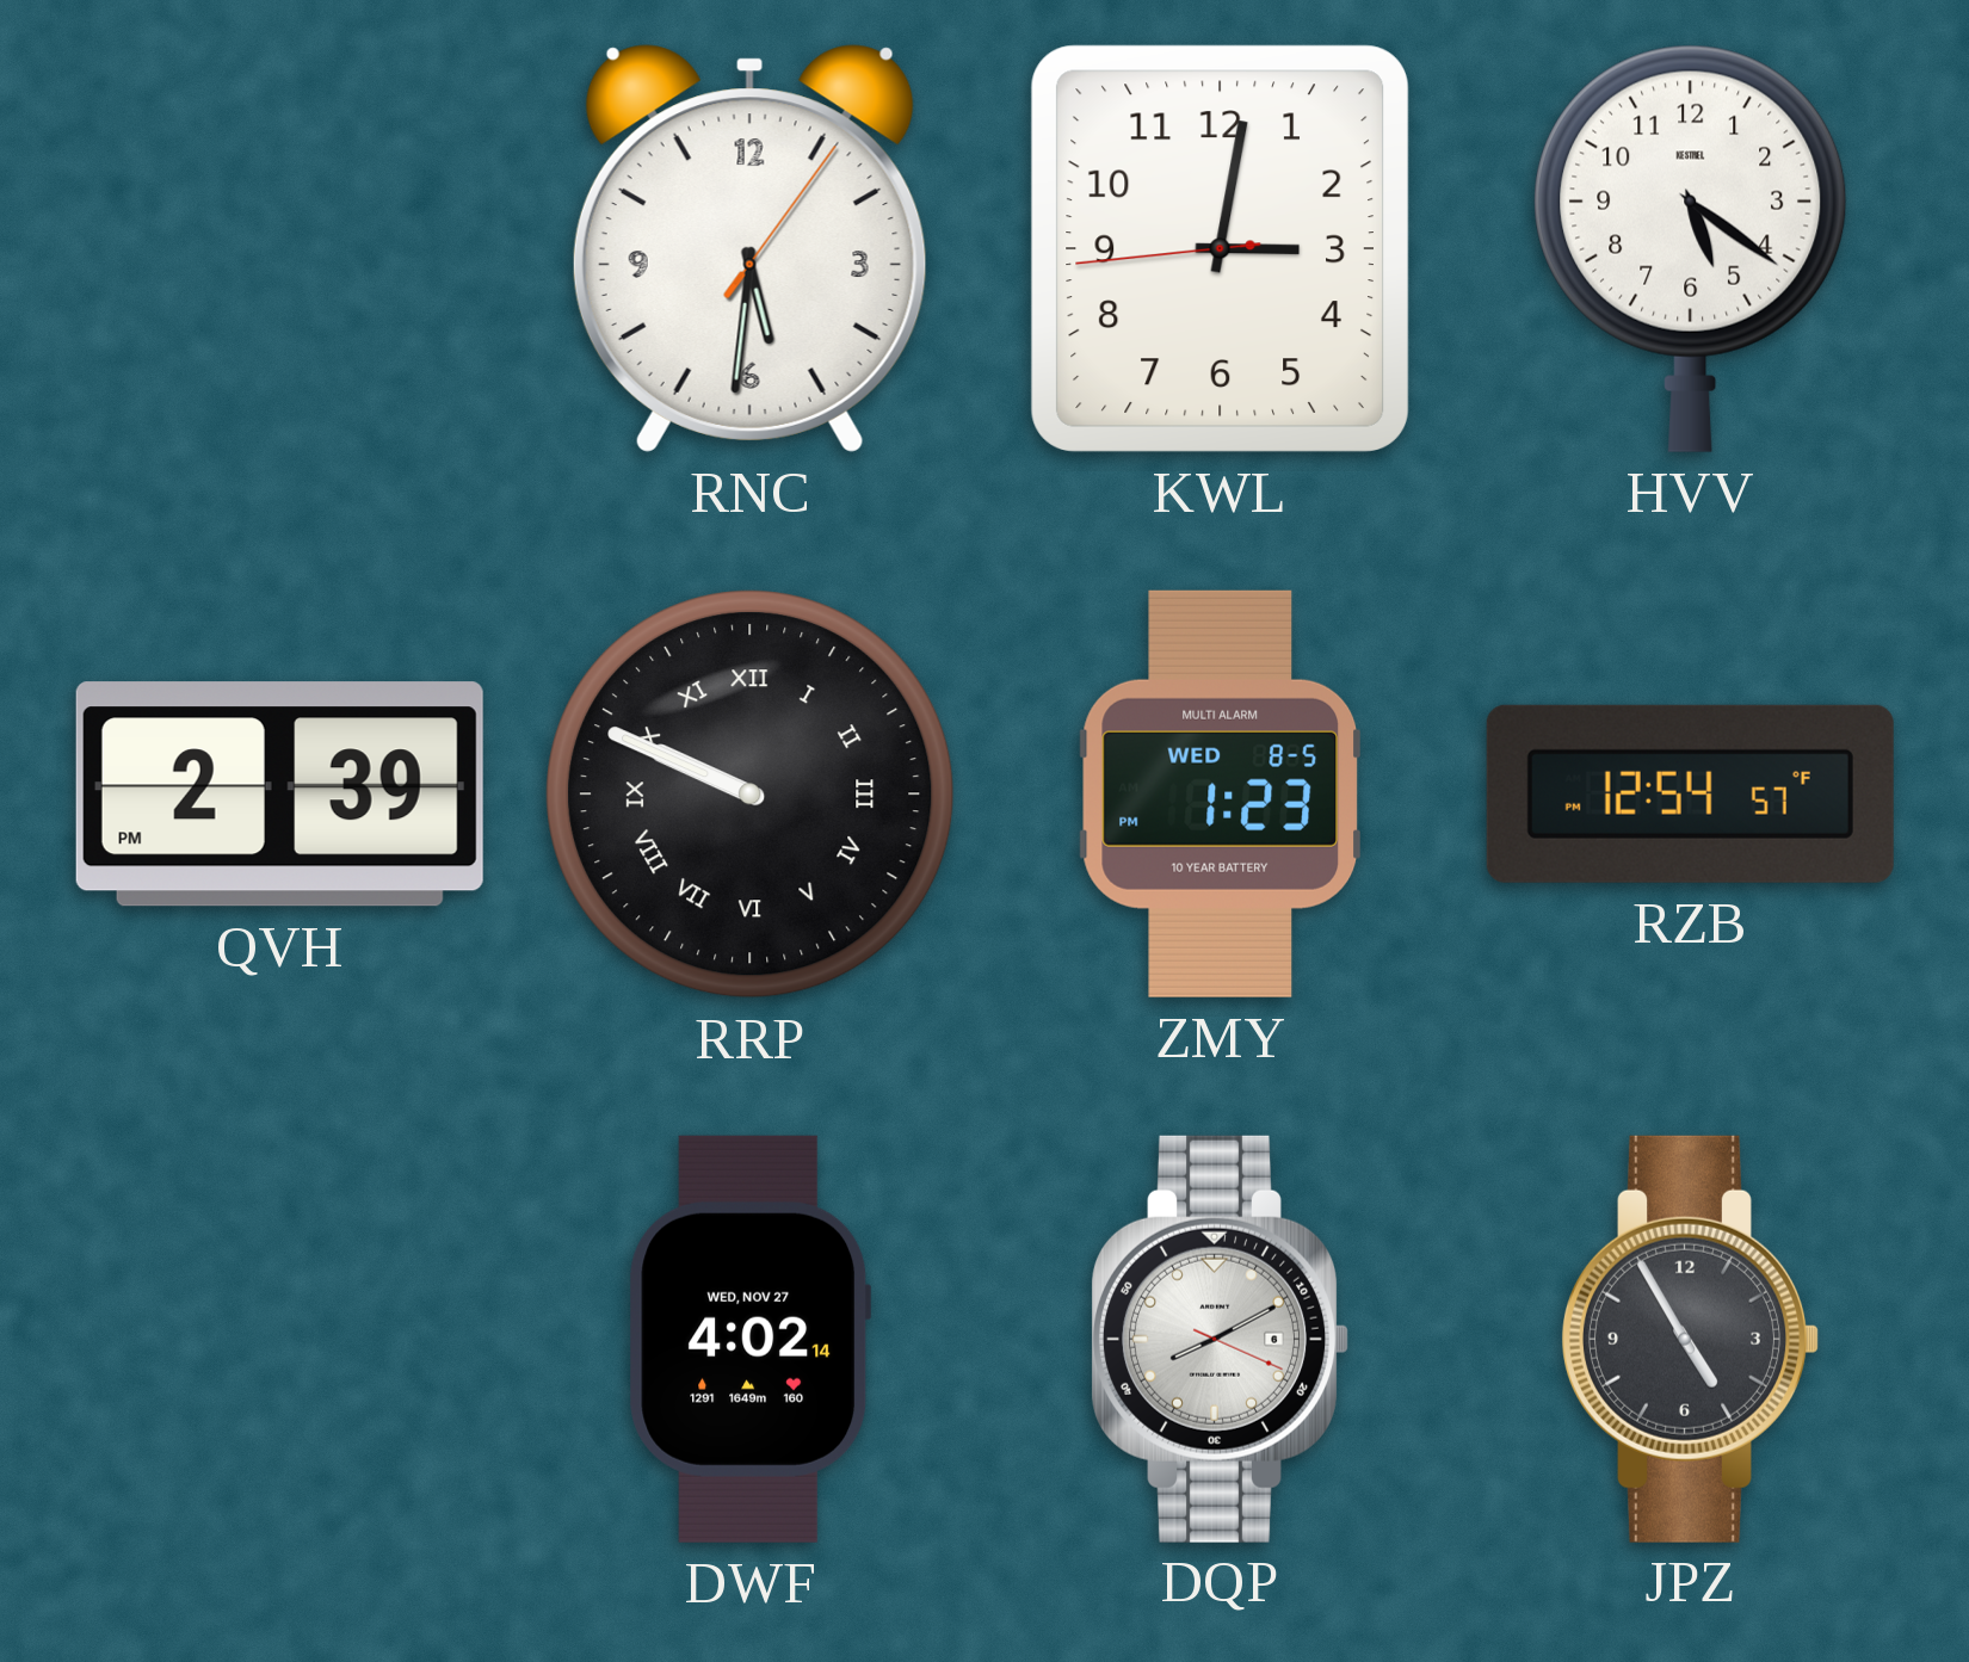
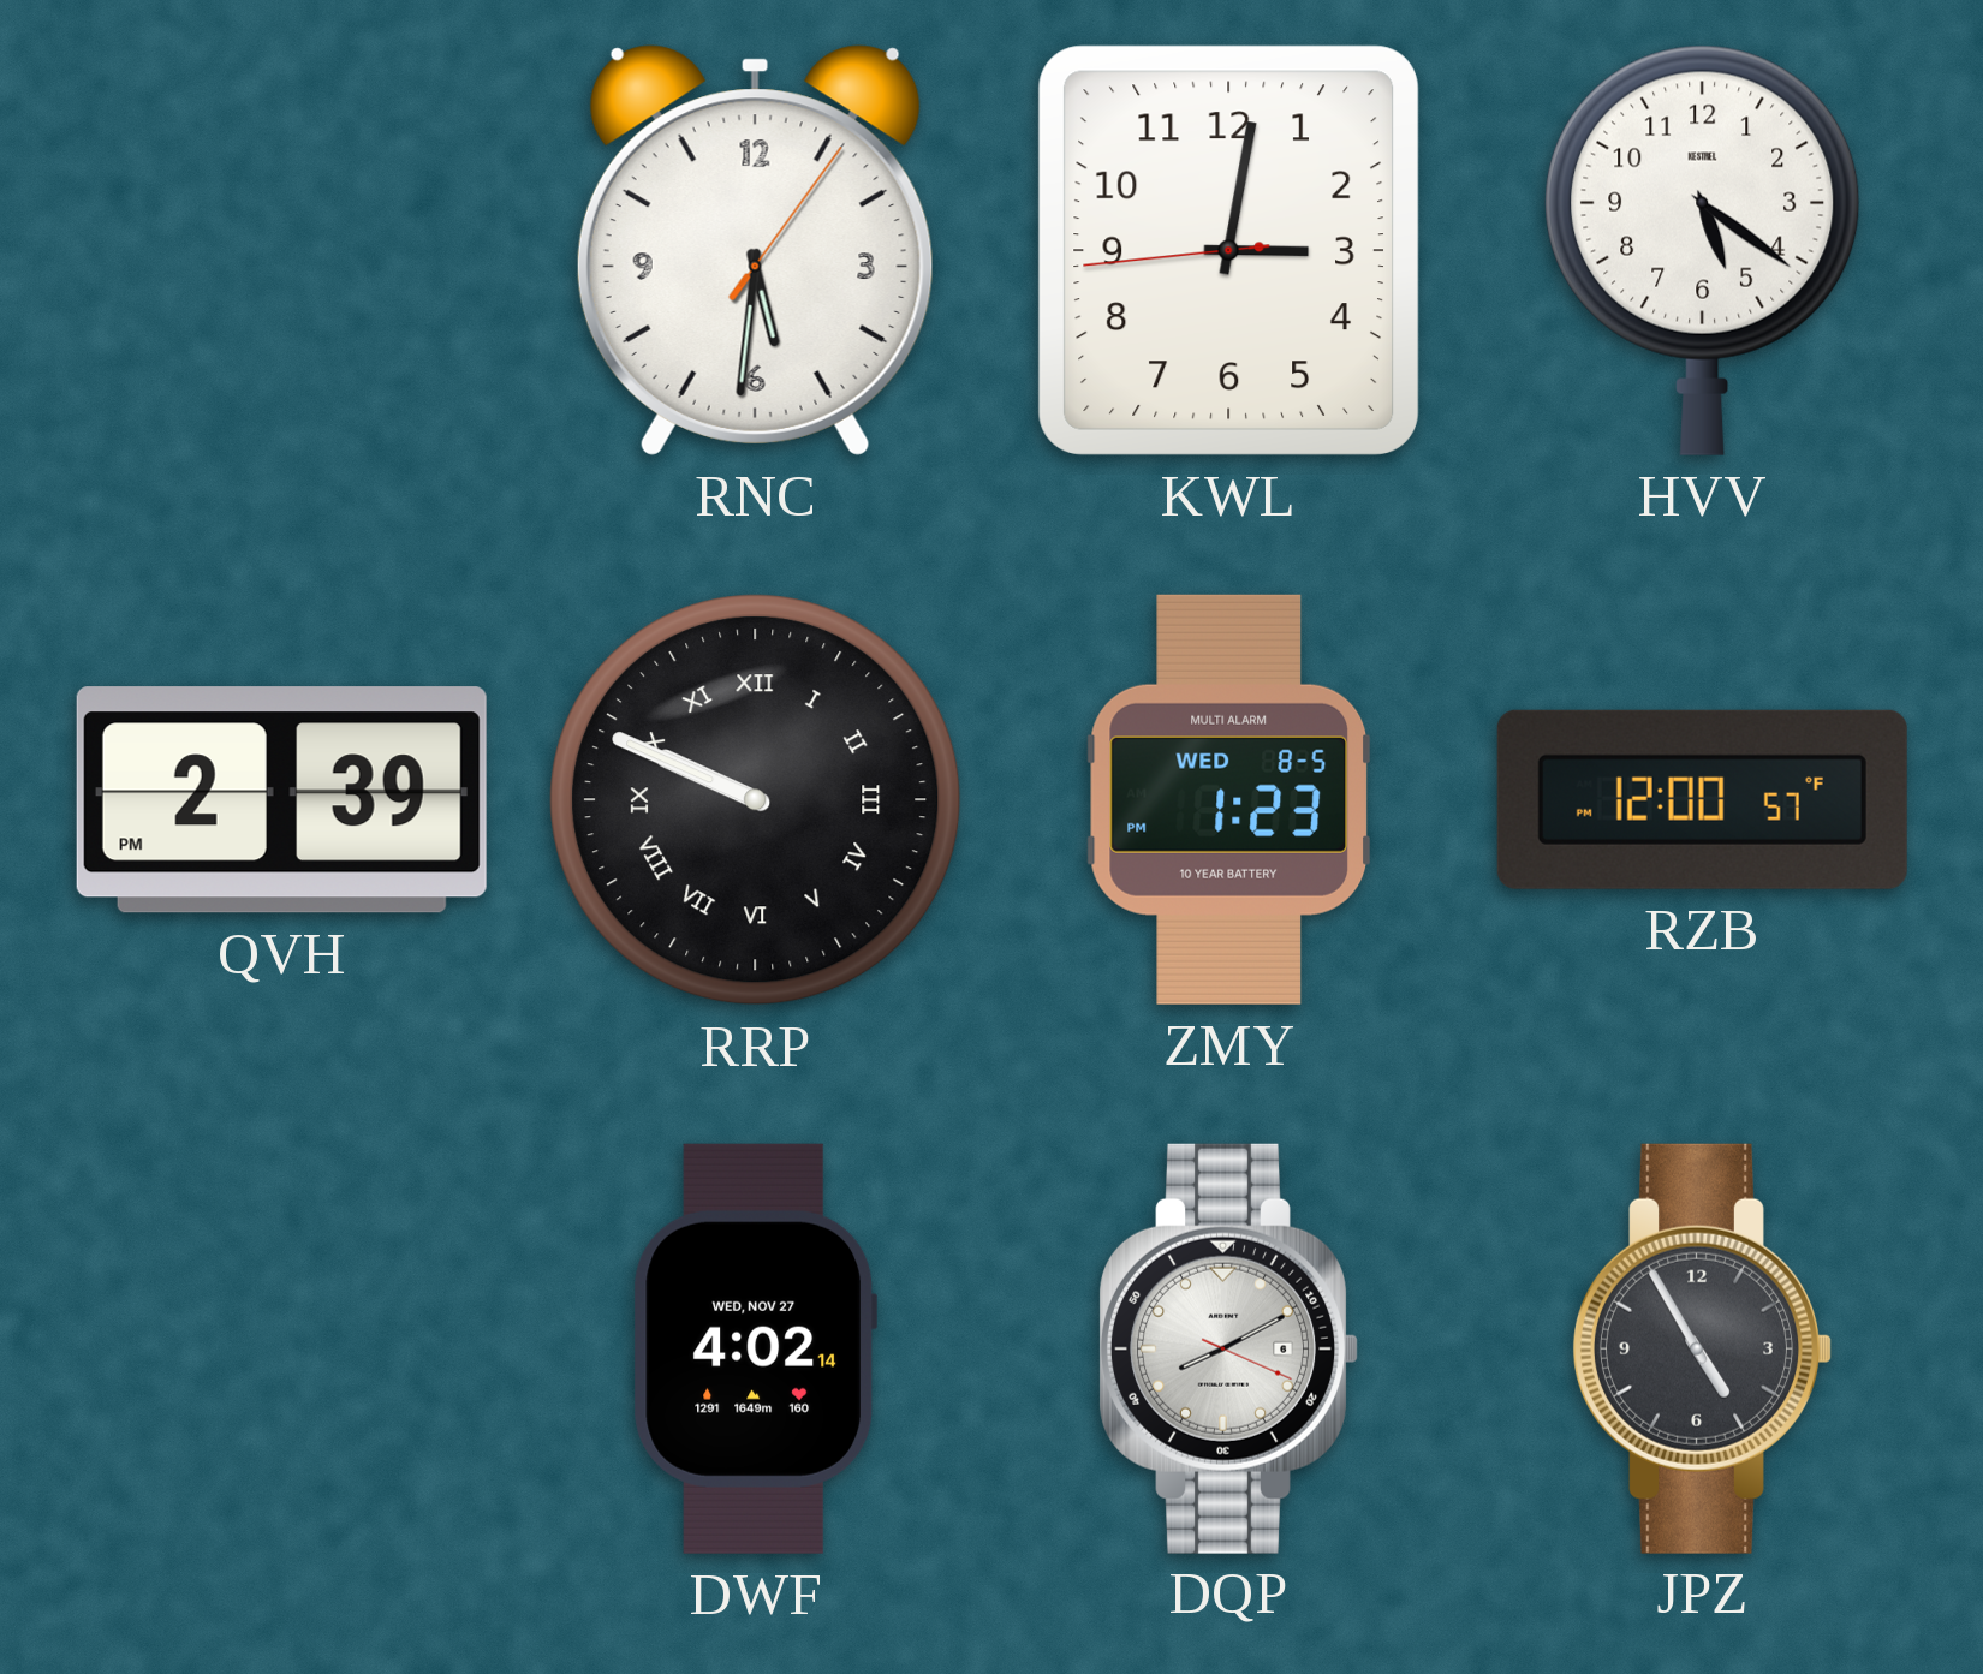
RZB: 12:54 -> 12:00 (1702, 799)
